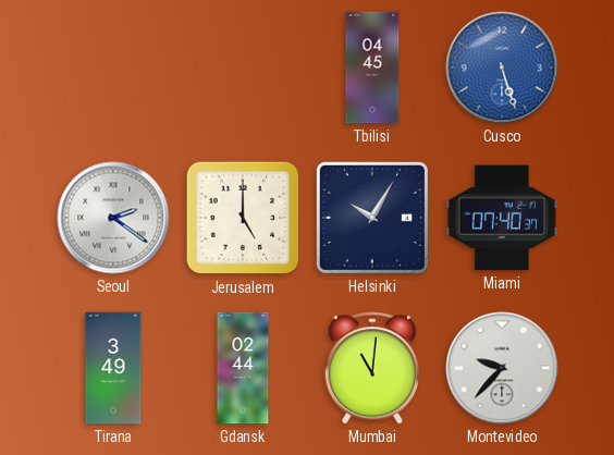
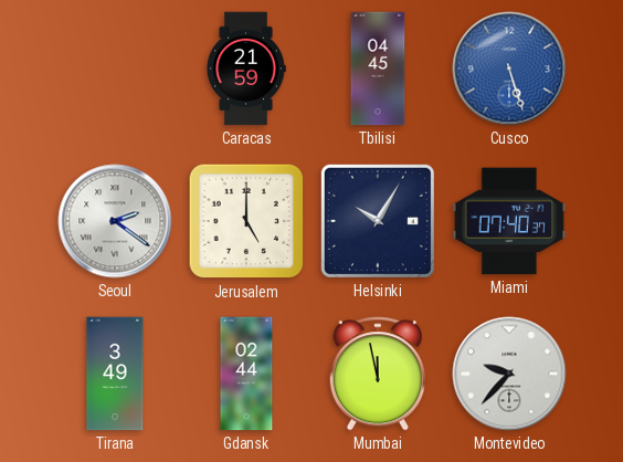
Caracas: none -> 21:59 (246, 69)
Mumbai: 11:01 -> 11:58 (378, 374)
